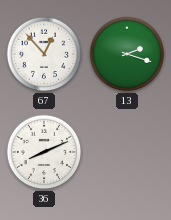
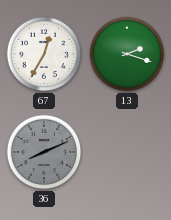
67: 12:53 -> 12:35 (44, 54)
36 dial: white -> grey (44, 152)
